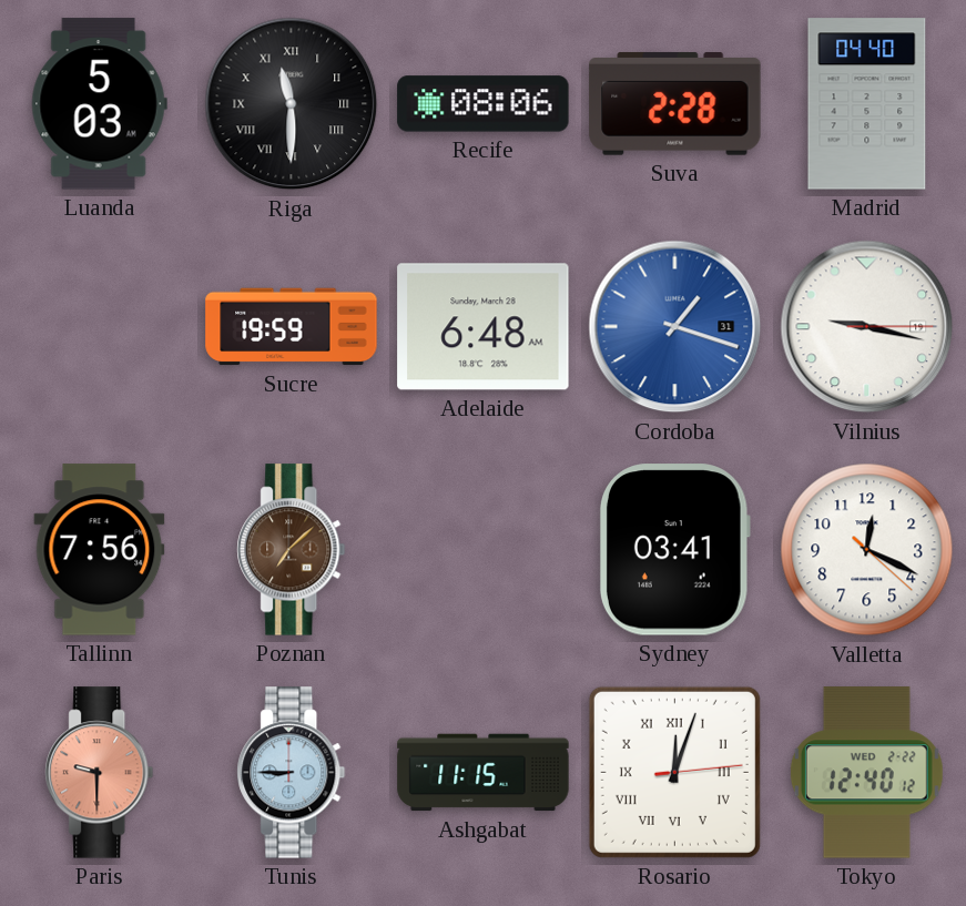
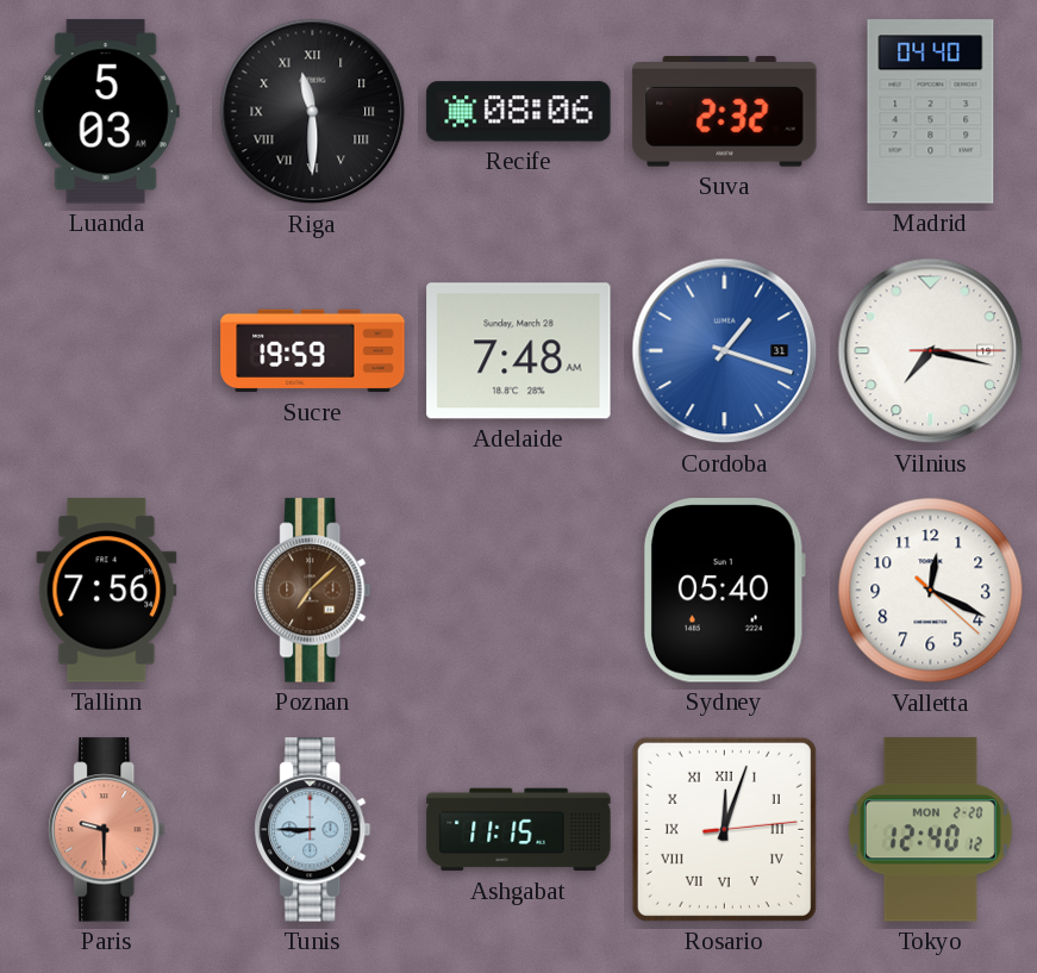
Suva: 2:28 -> 2:32 (725, 112)
Adelaide: 6:48 -> 7:48 (519, 351)
Vilnius: 9:17 -> 7:17 (931, 351)
Sydney: 03:41 -> 05:40 (724, 591)
Tokyo date: WED 2-22 -> MON 2-20 (930, 830)
